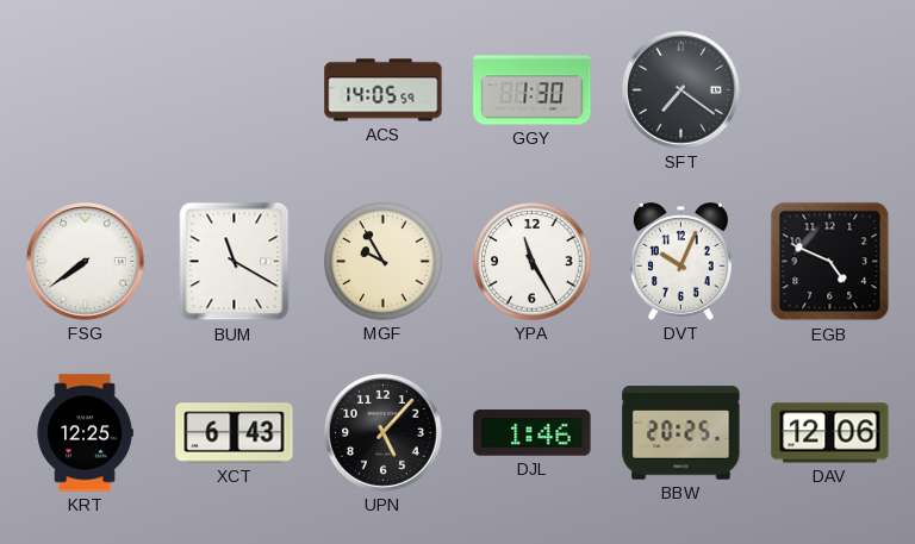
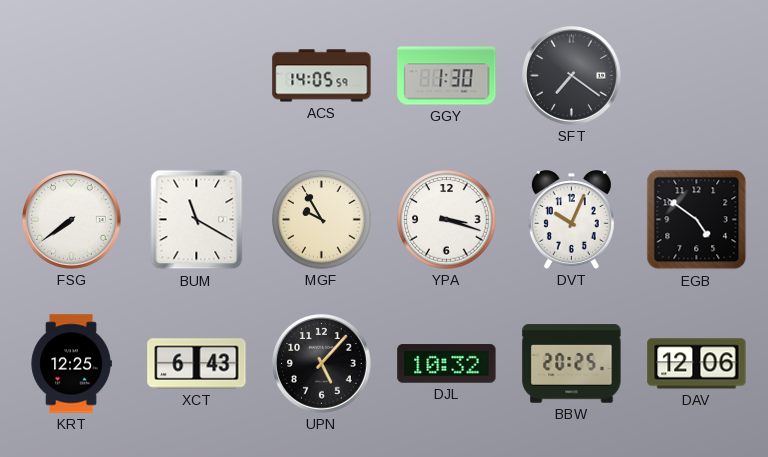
YPA: 11:25 -> 3:18 (447, 220)
EGB: 4:49 -> 4:51 (697, 220)
DJL: 1:46 -> 10:32 (447, 364)
